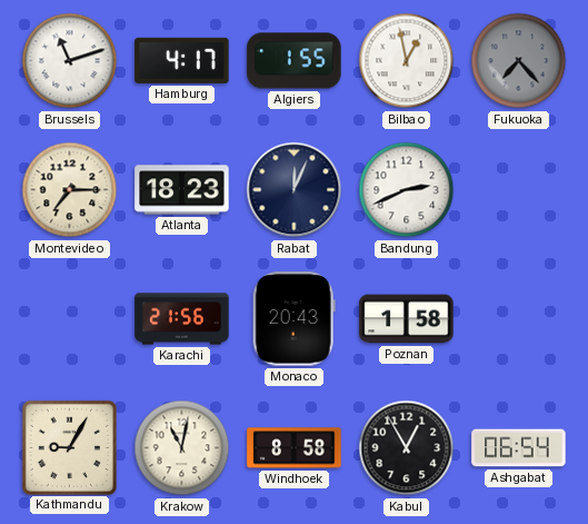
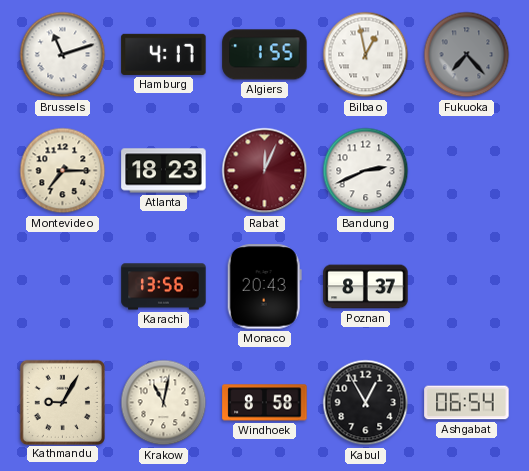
Rabat dial: navy -> burgundy (265, 171)
Karachi: 21:56 -> 13:56 (164, 287)
Poznan: 1:58 -> 8:37 (366, 287)
